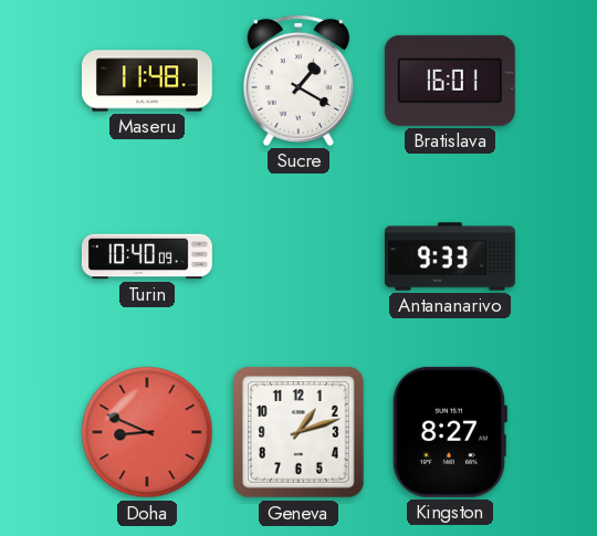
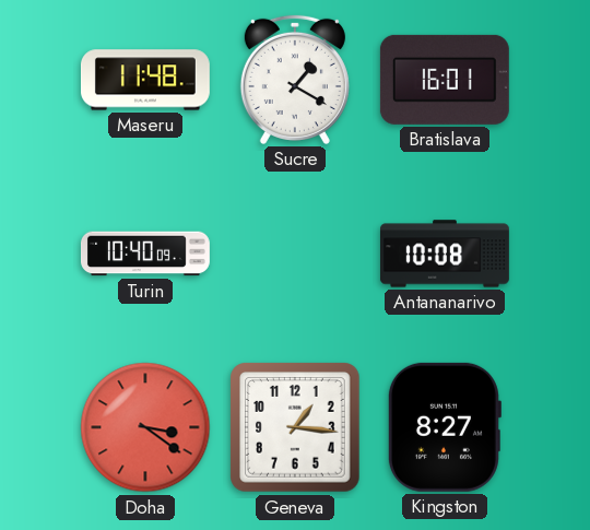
Antananarivo: 9:33 -> 10:08 (445, 254)
Doha: 8:49 -> 3:21 (145, 427)
Geneva: 1:12 -> 1:16 (295, 427)
